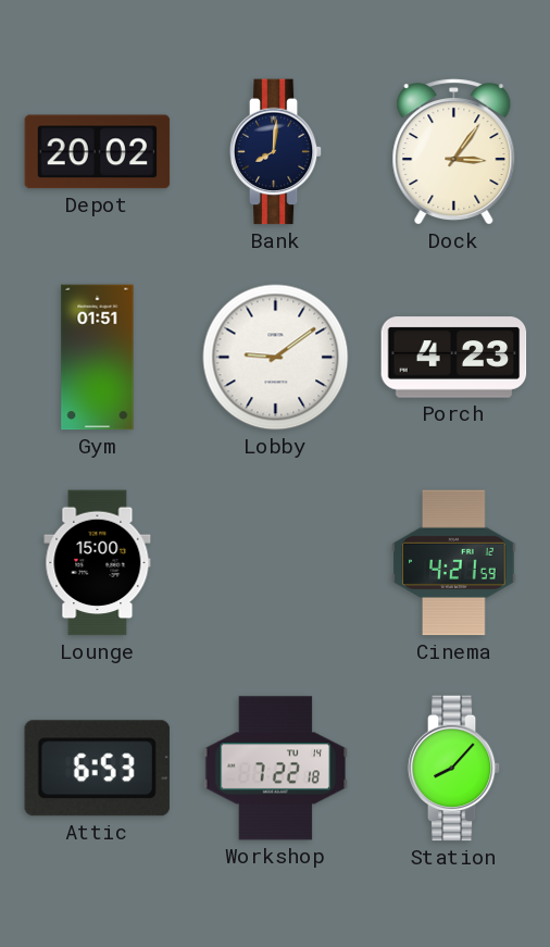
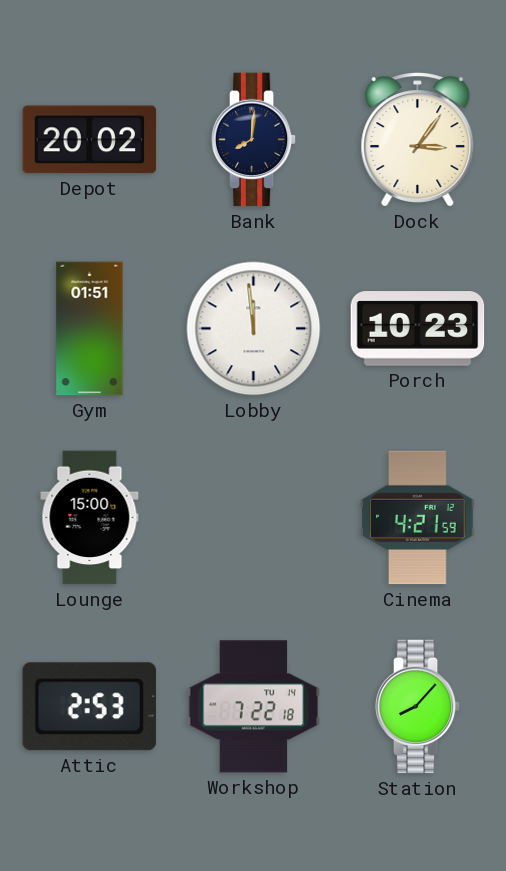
Lobby: 9:09 -> 11:59 (254, 329)
Porch: 4:23 -> 10:23 (418, 329)
Attic: 6:53 -> 2:53 (89, 707)
